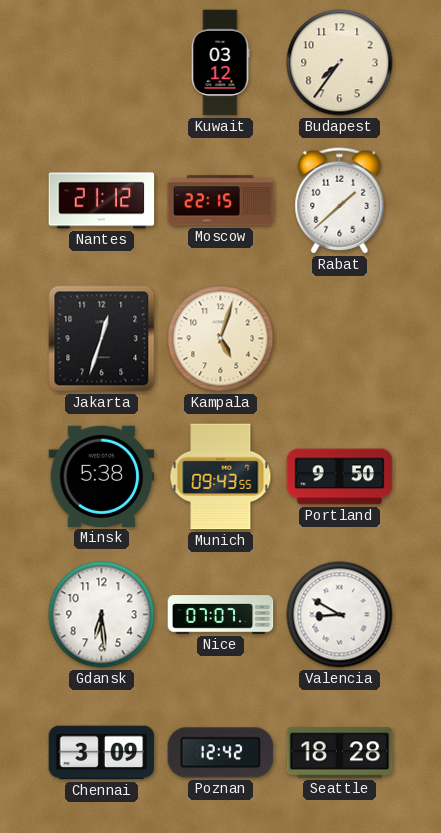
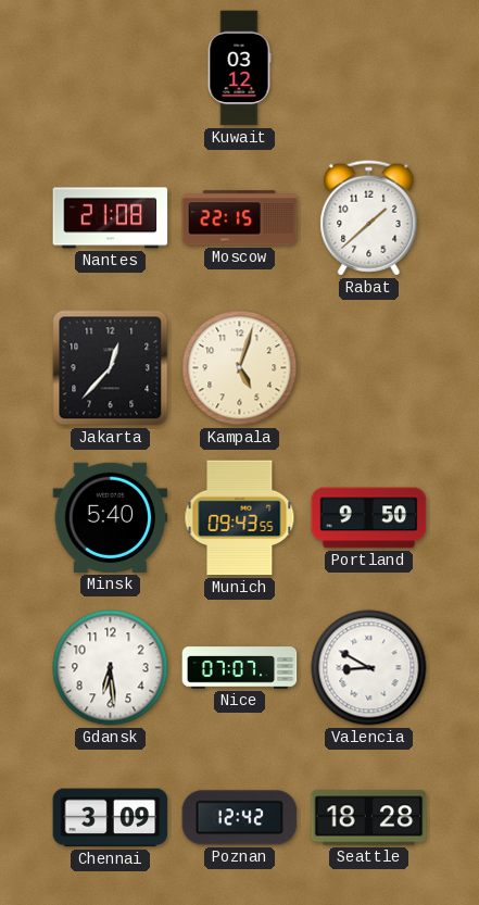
Budapest: 7:36 -> none (340, 63)
Nantes: 21:12 -> 21:08 (111, 218)
Jakarta: 12:33 -> 12:37 (111, 368)
Minsk: 5:38 -> 5:40 (111, 517)
